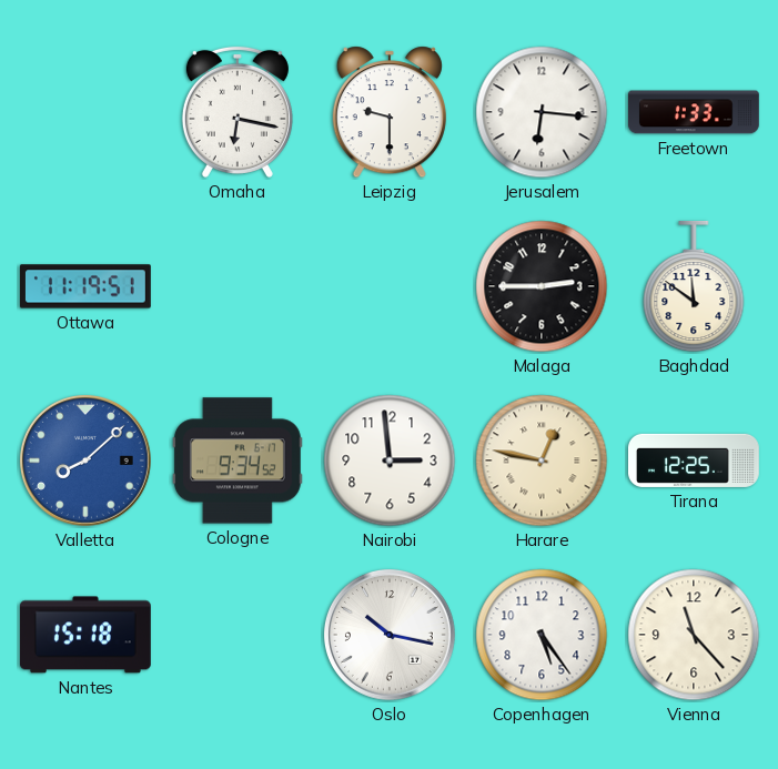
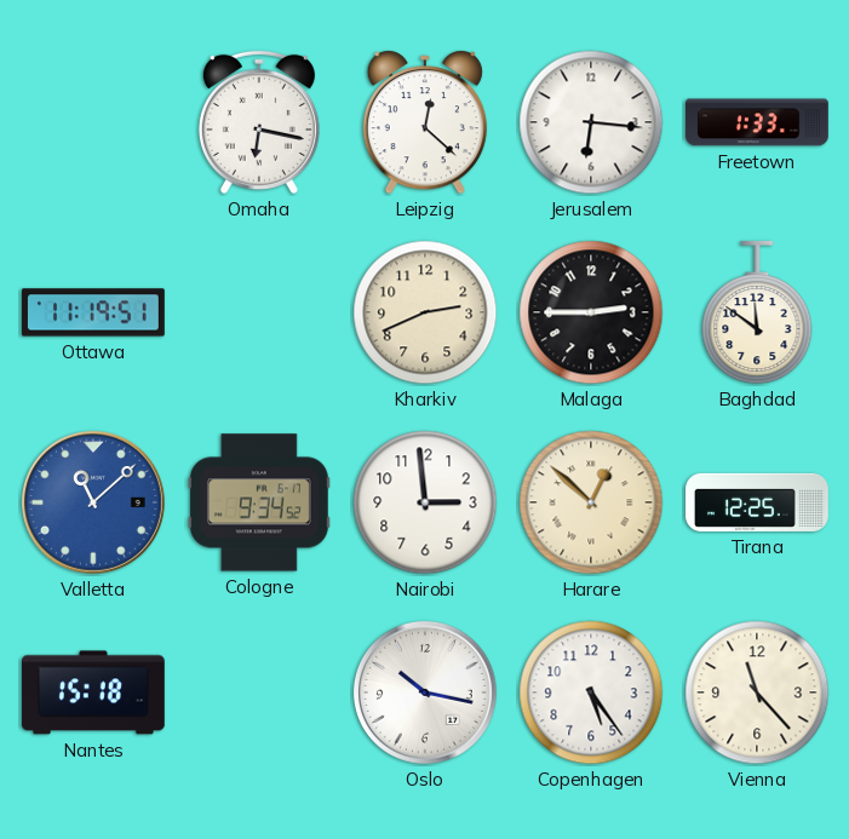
Leipzig: 9:30 -> 12:22 (425, 122)
Kharkiv: none -> 2:41 (425, 312)
Valletta: 8:08 -> 11:08 (93, 502)
Harare: 12:47 -> 12:52 (591, 502)
